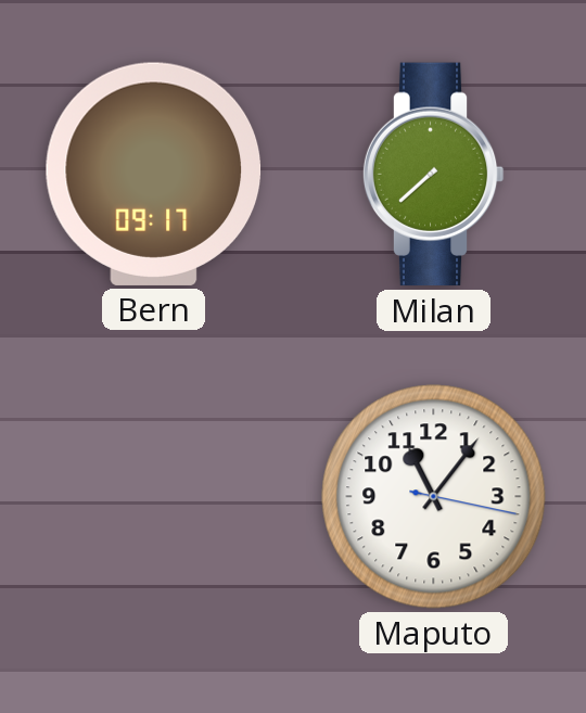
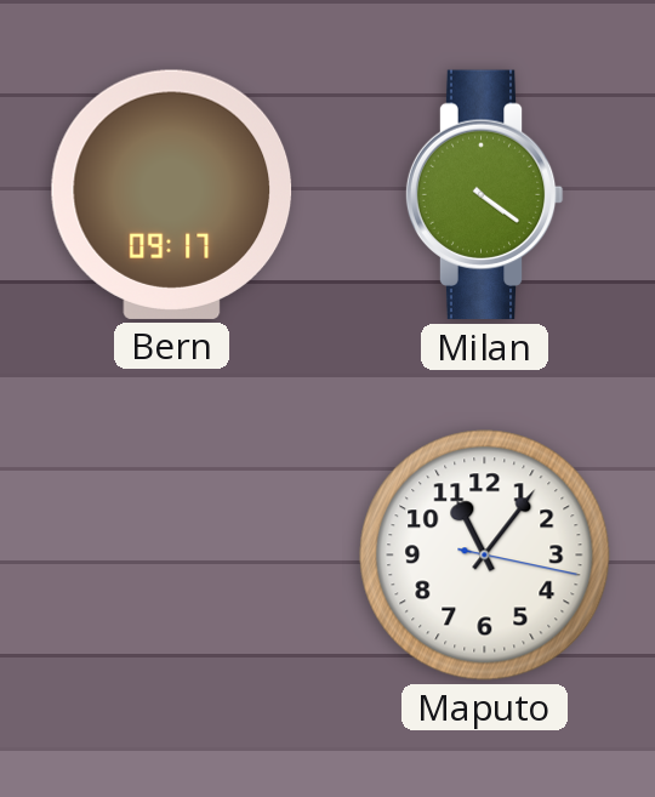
Milan: 7:38 -> 4:21 (484, 195)
